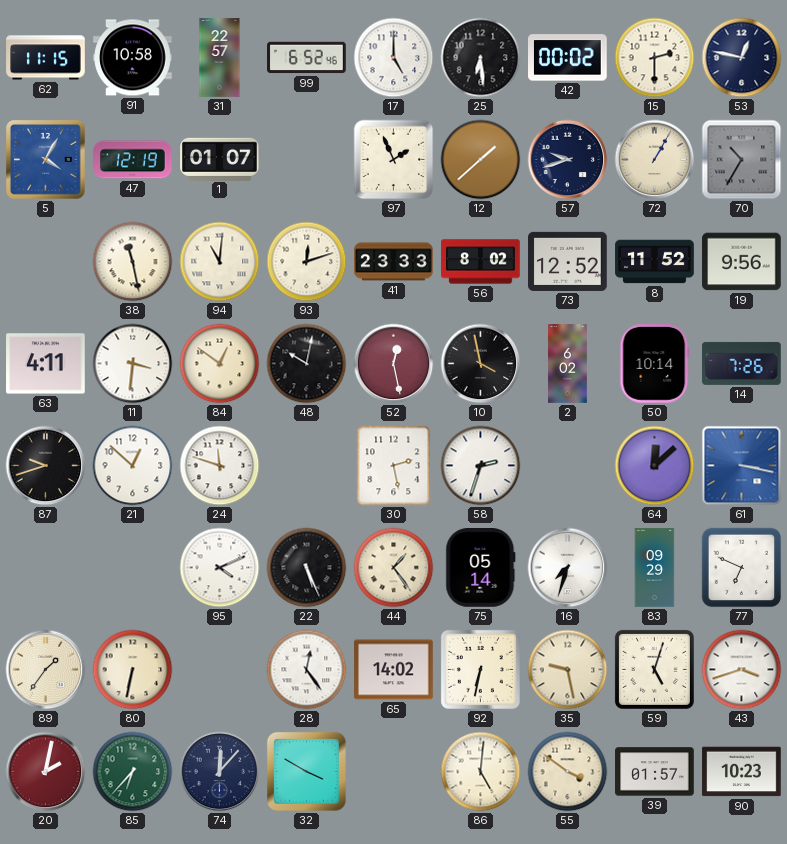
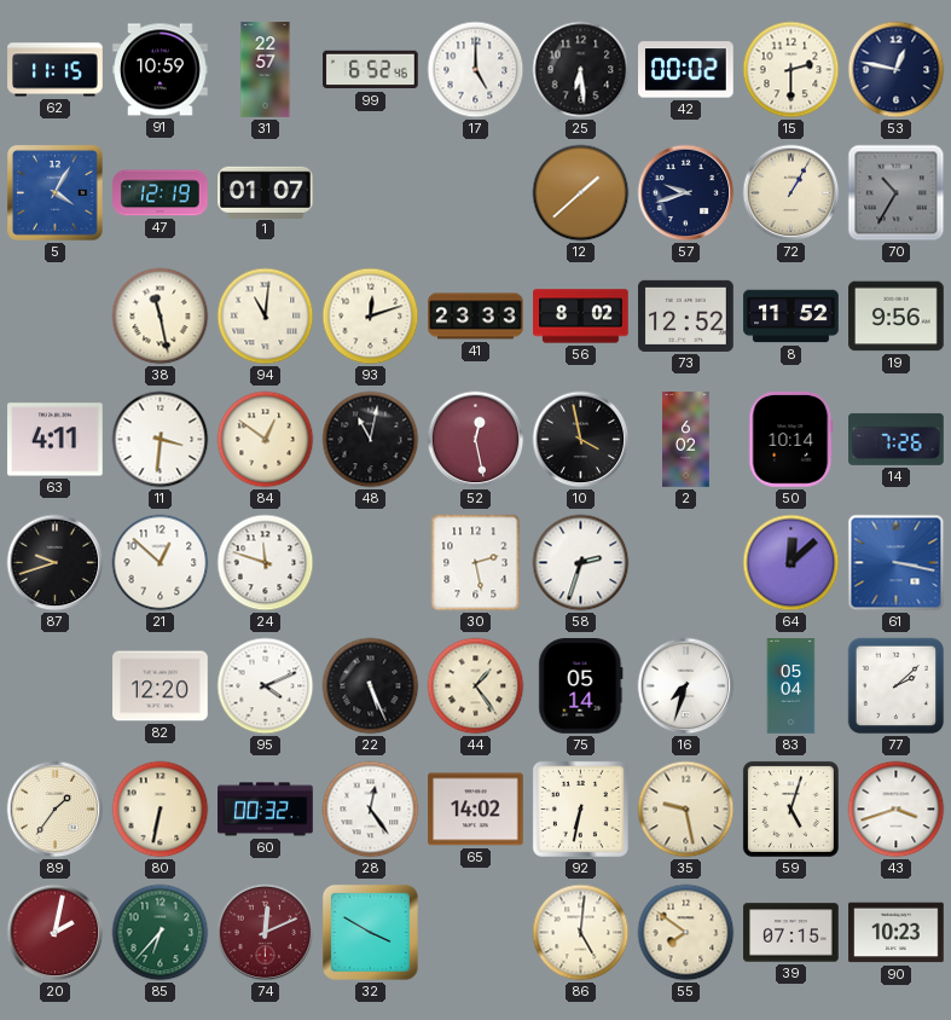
91: 10:58 -> 10:59 (161, 70)
97: 1:56 -> none (394, 160)
48: 10:02 -> 11:02 (371, 440)
82: none -> 12:20 (161, 686)
83: 09:29 -> 05:04 (791, 686)
77: 6:49 -> 2:08 (897, 686)
60: none -> 00:32 (266, 810)
74: 12:07 -> 12:11 (266, 933)
74 dial: navy -> burgundy (266, 933)
55: 3:51 -> 7:51 (686, 933)
39: 01:57 -> 07:15 (791, 933)
